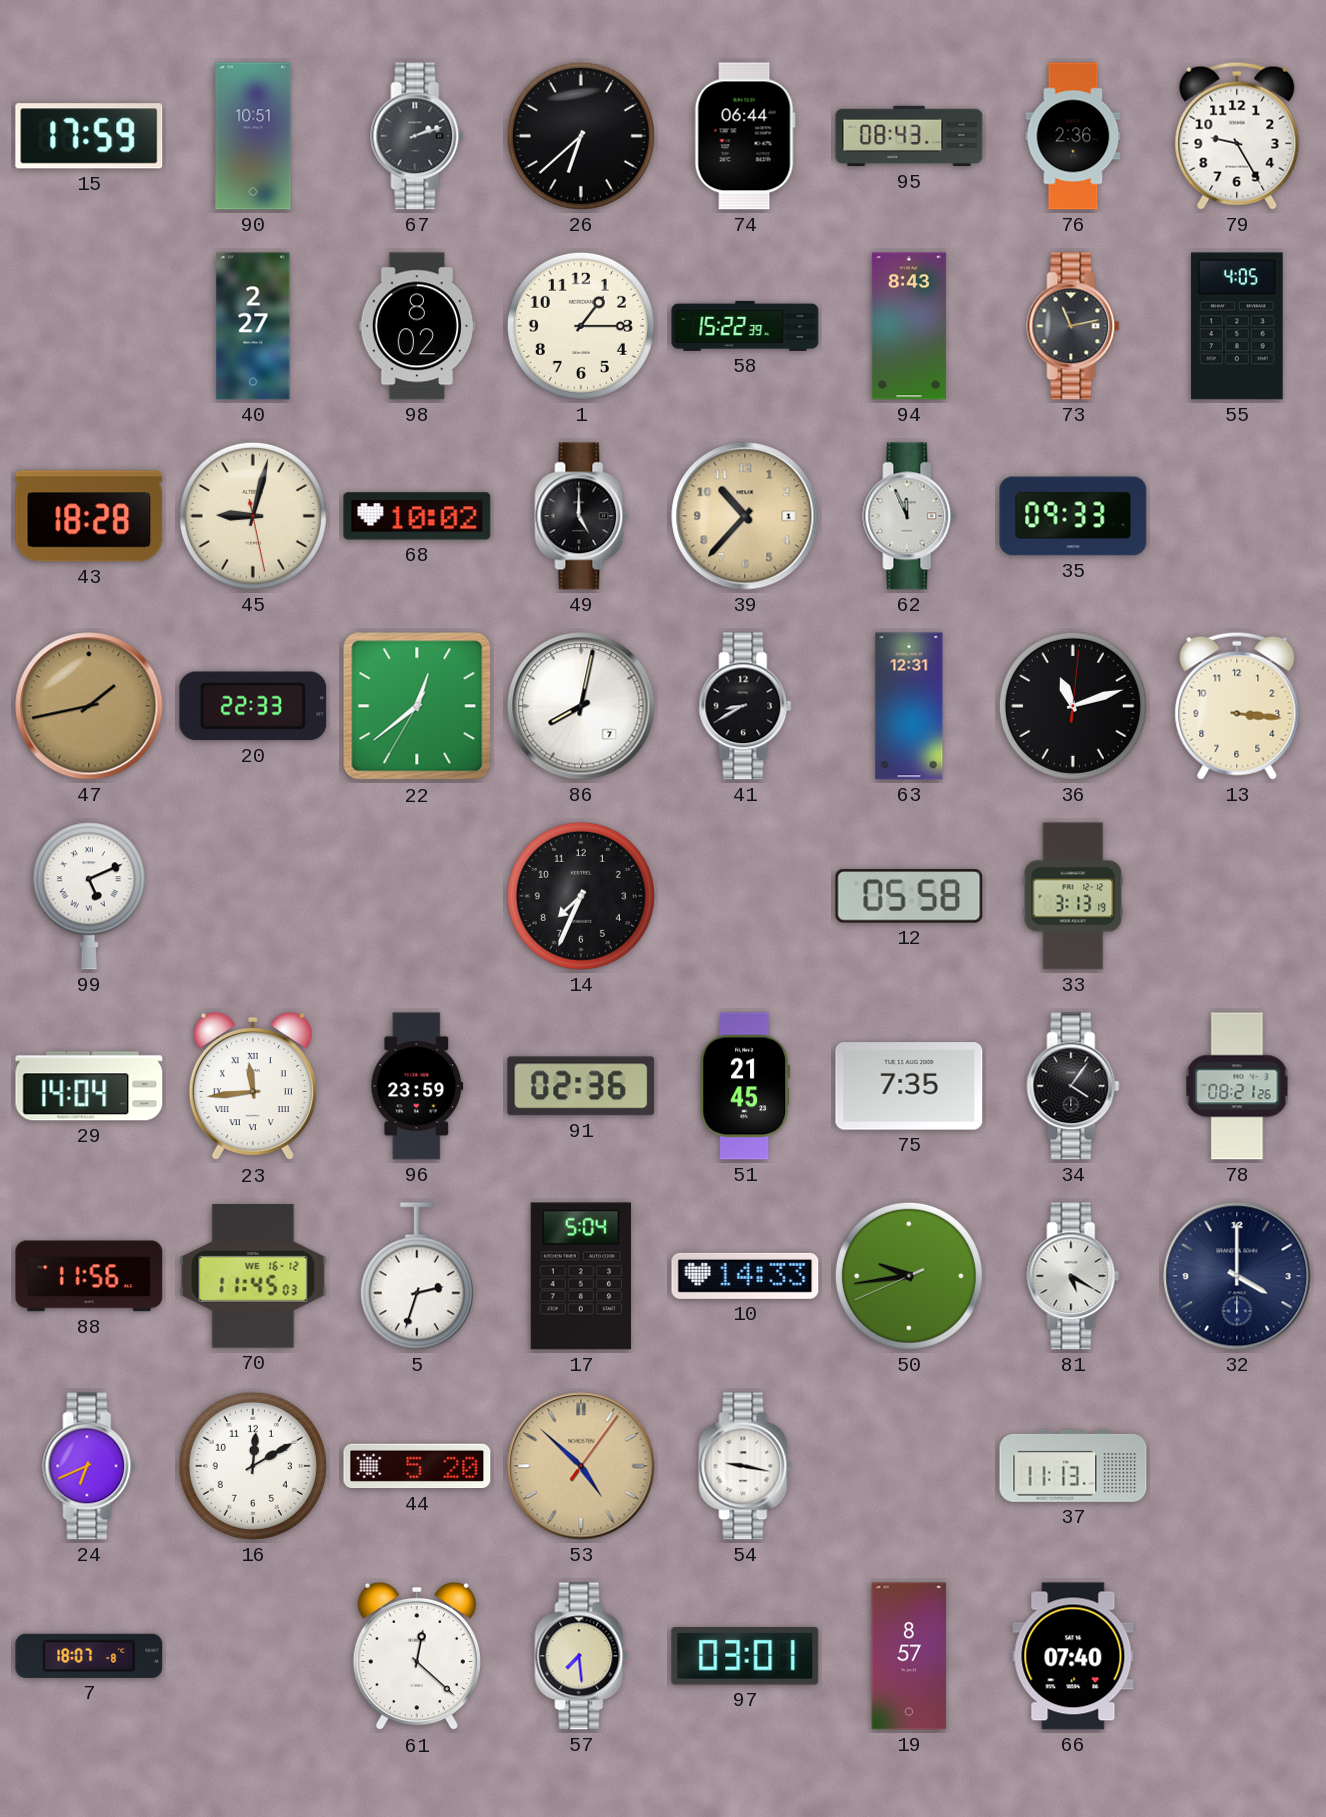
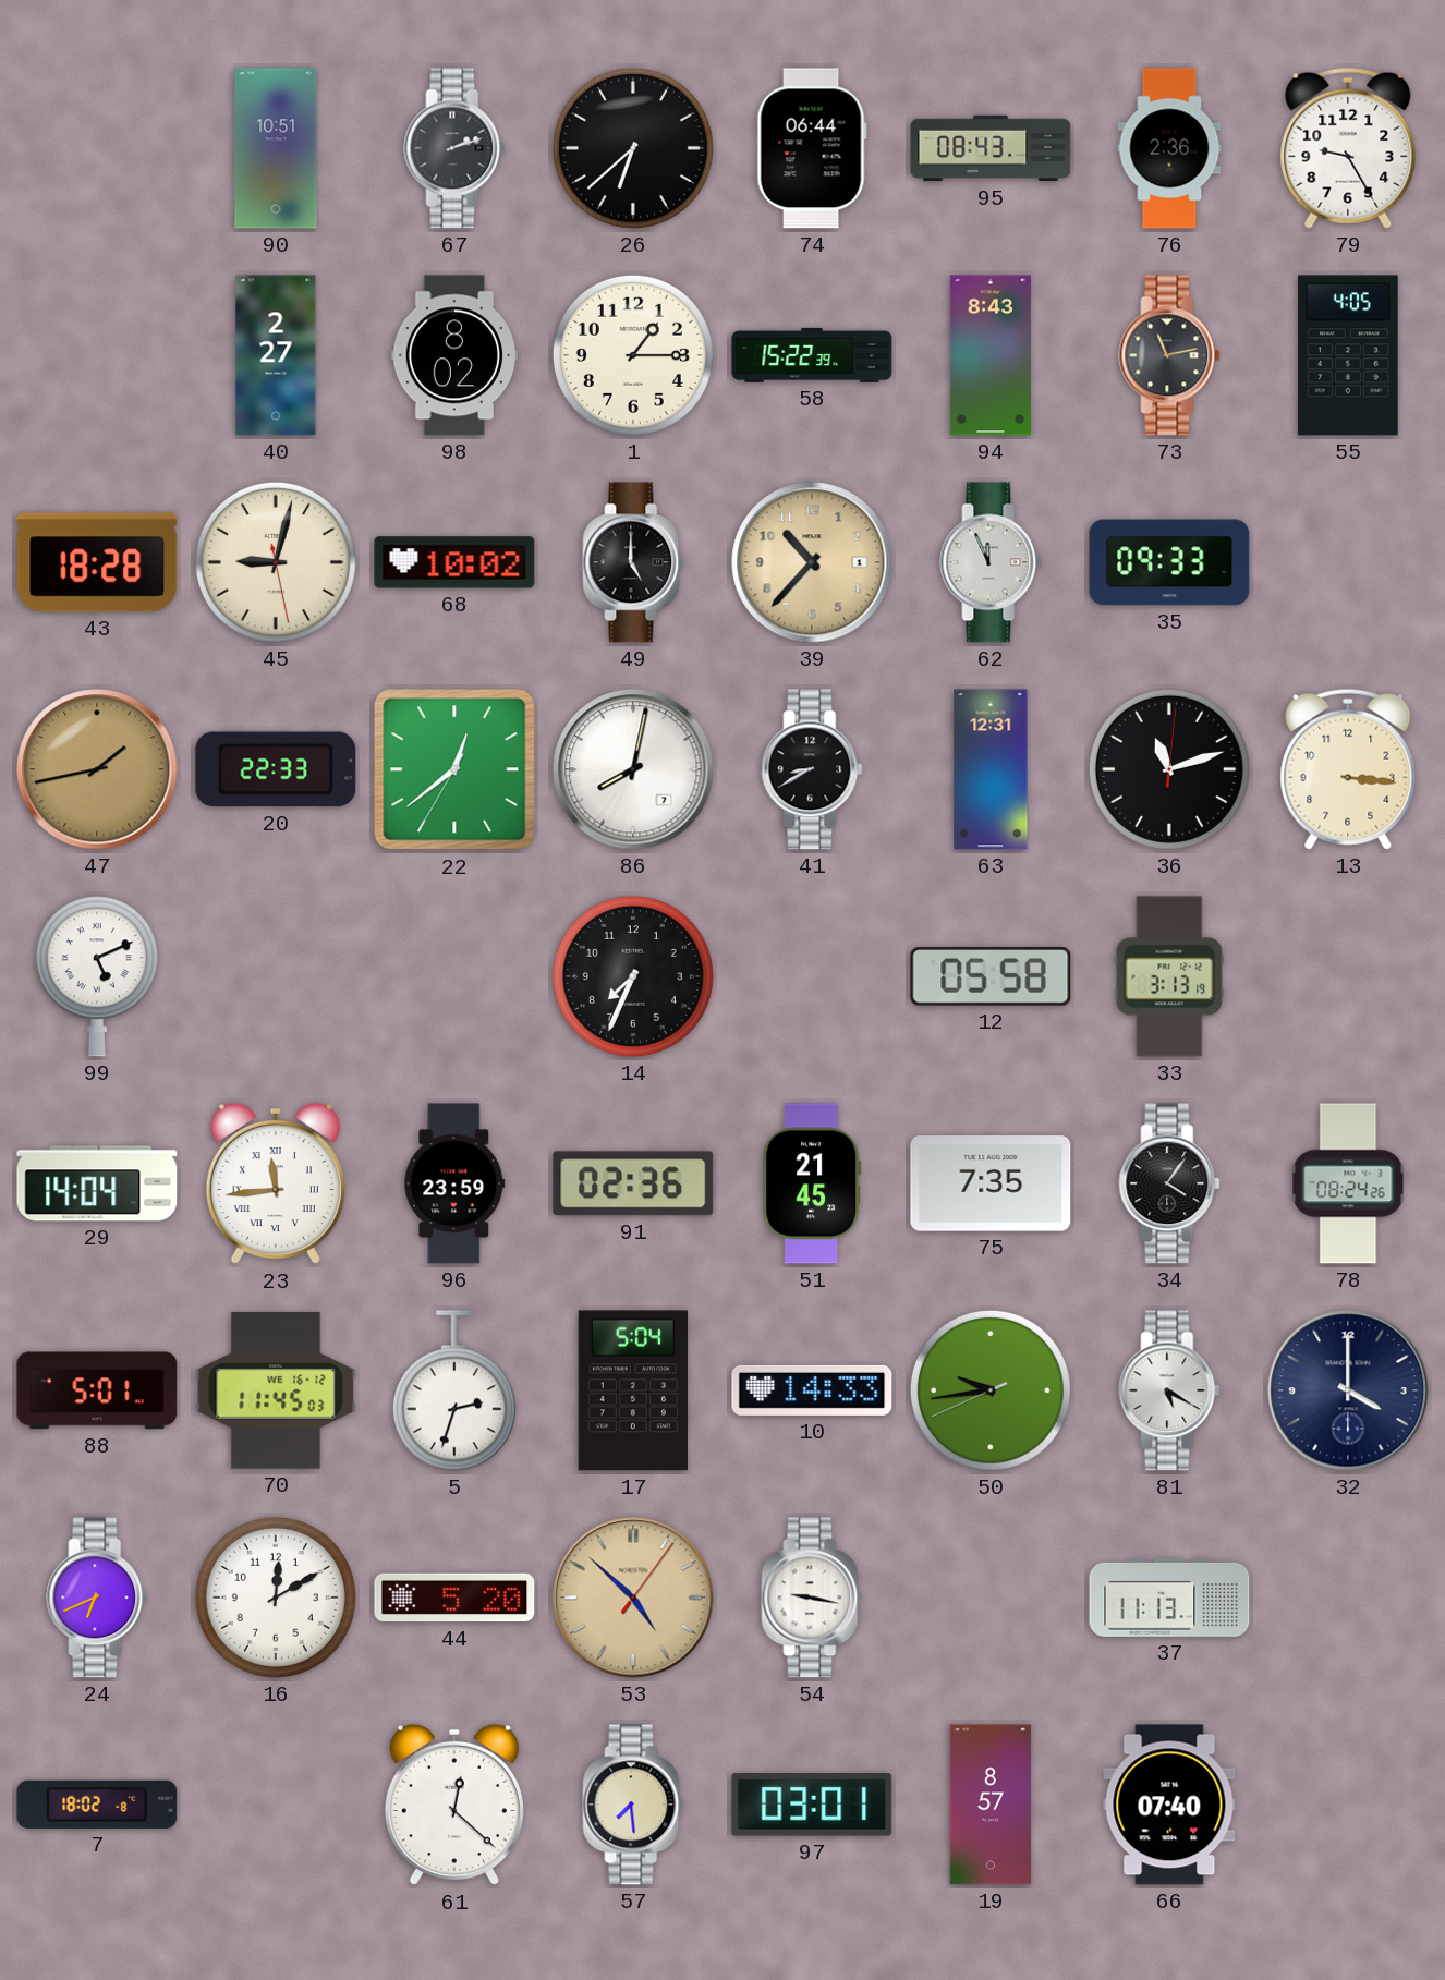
15: 17:59 -> none (89, 136)
78: 08:21 -> 08:24 (1348, 1183)
88: 11:56 -> 5:01 (97, 1390)
7: 18:07 -> 18:02 (97, 1805)
